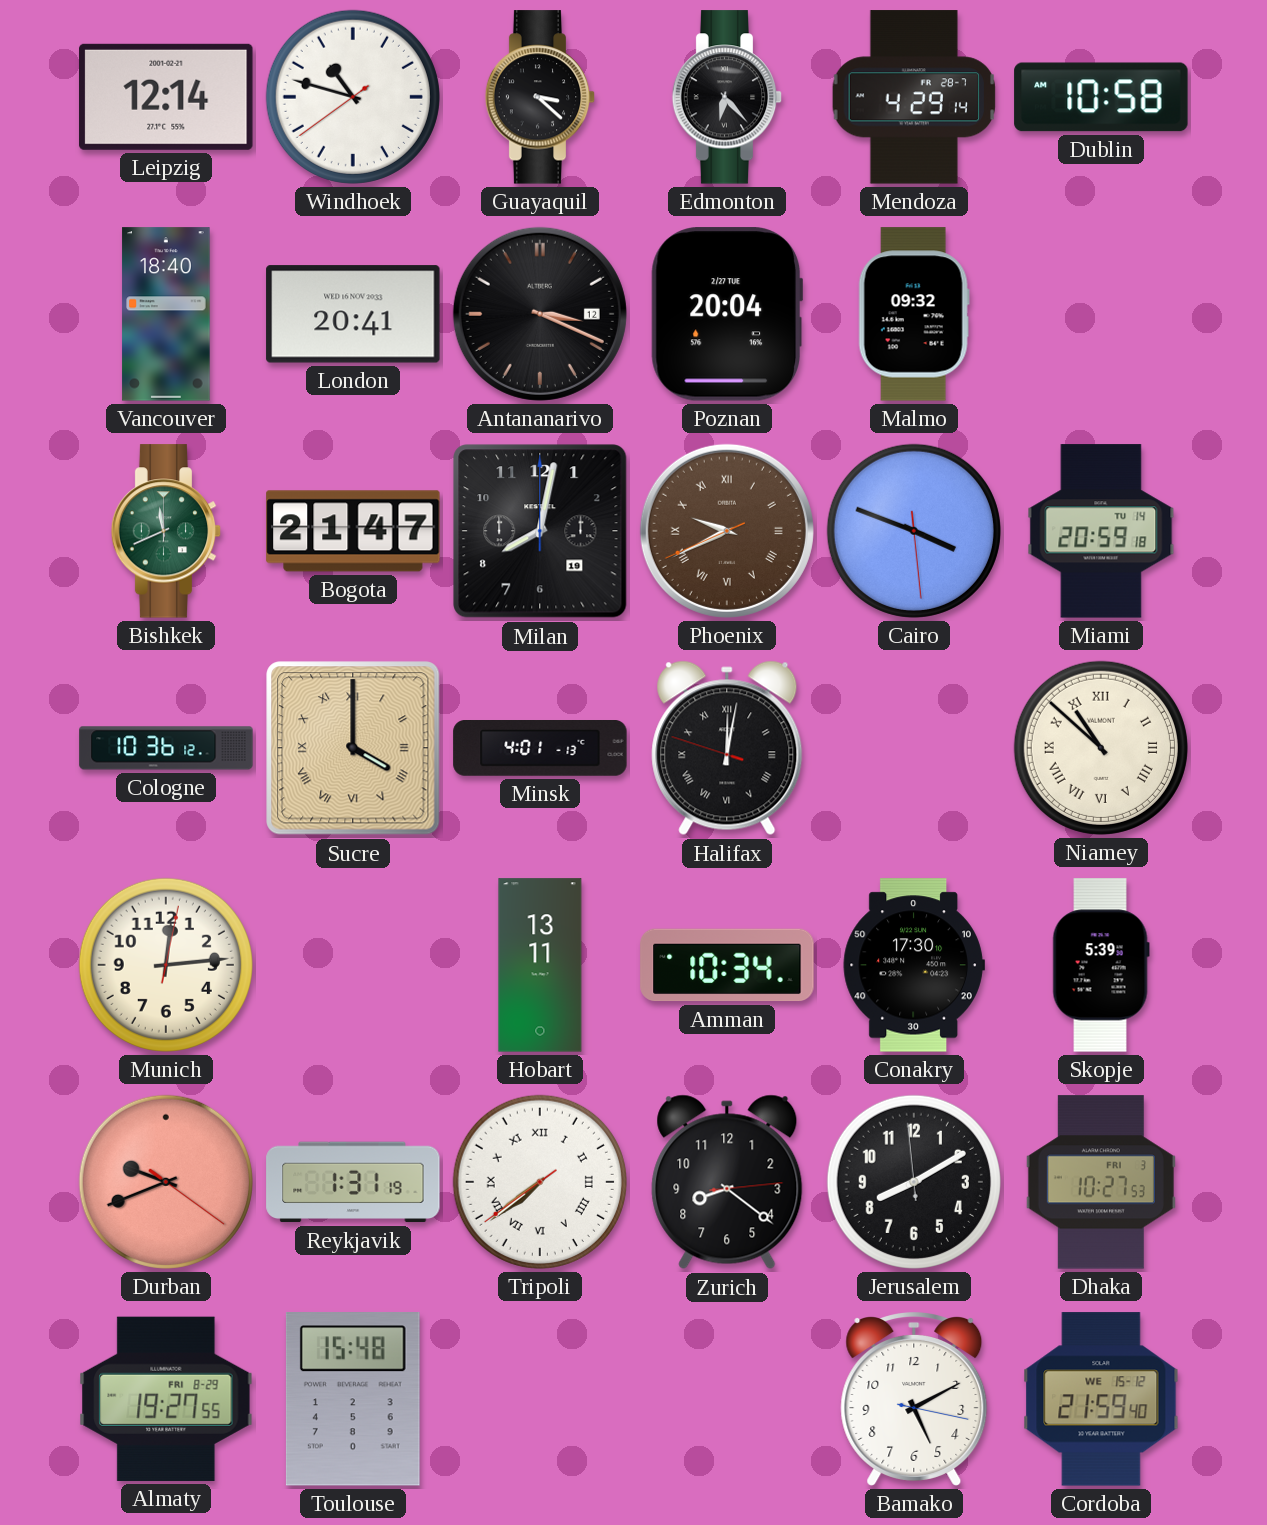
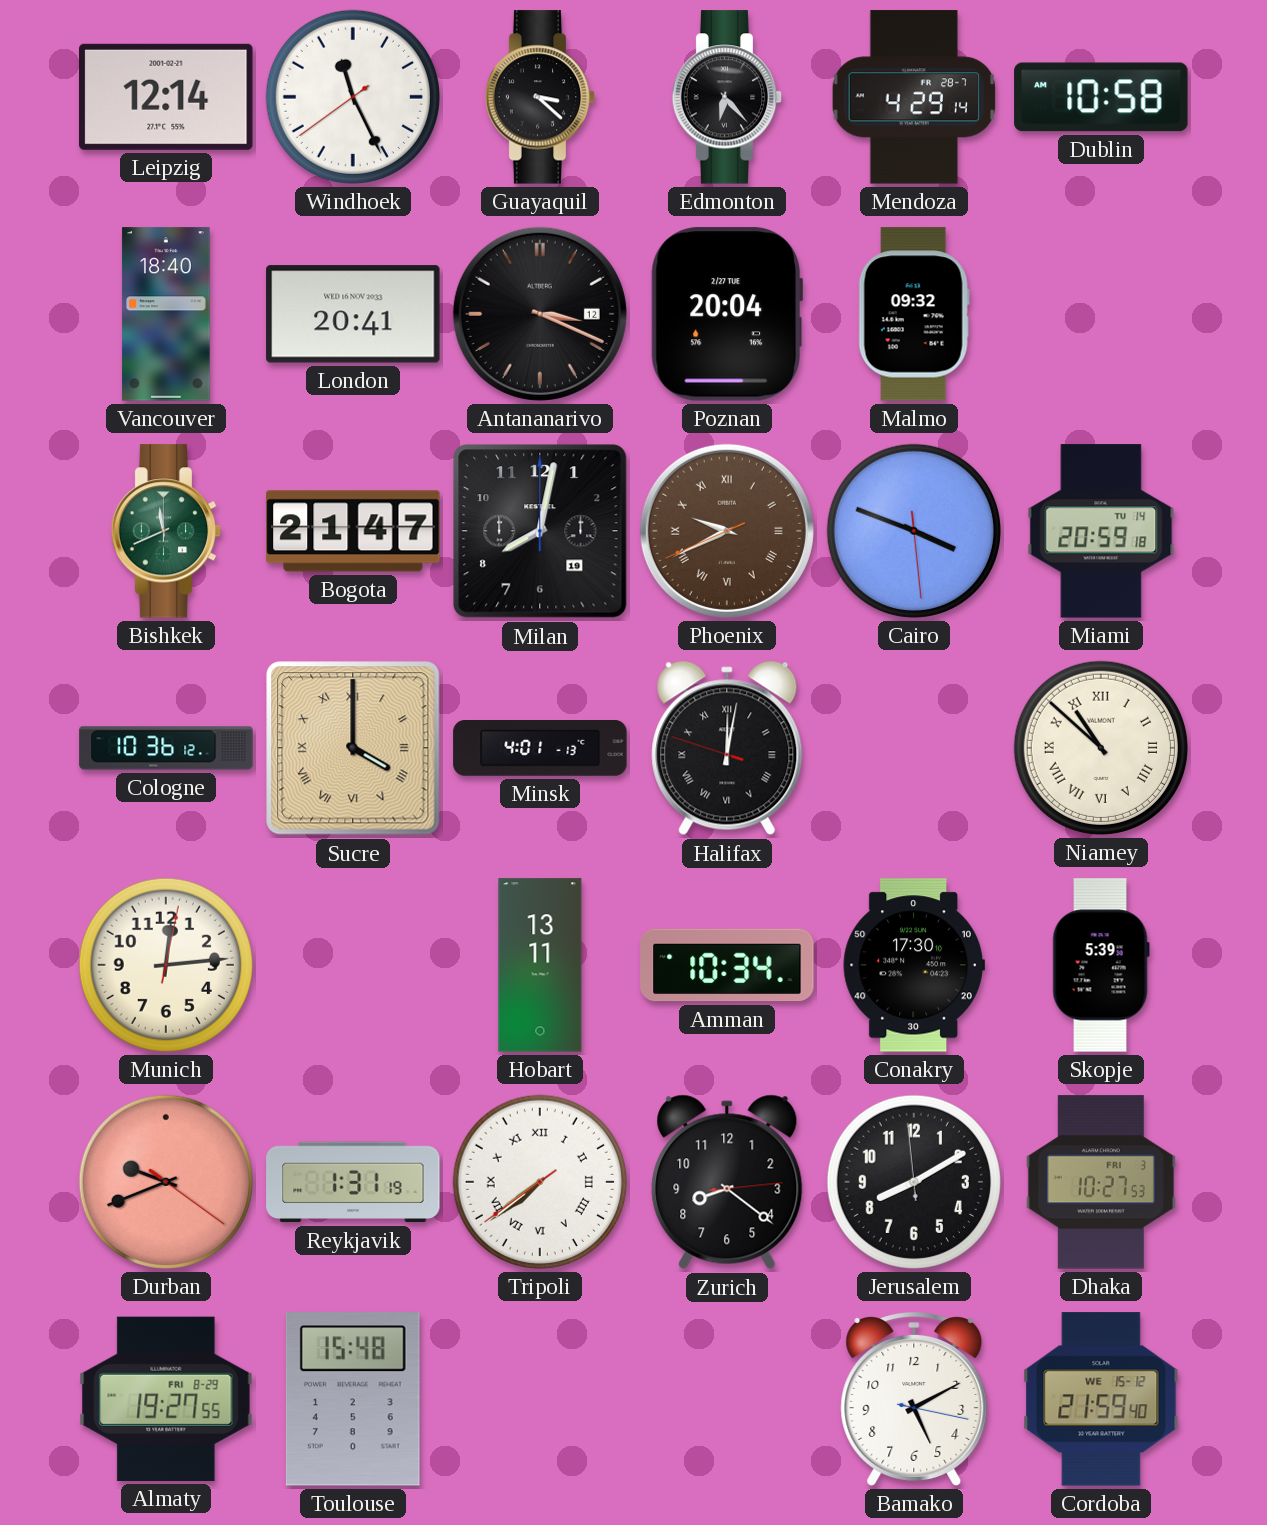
Windhoek: 10:47 -> 11:25 (353, 97)
